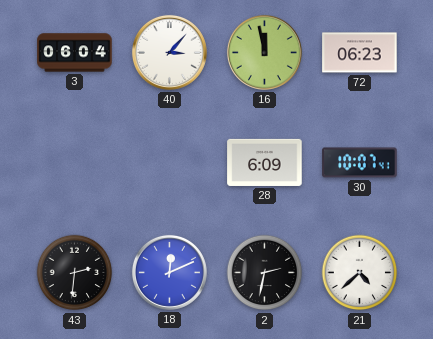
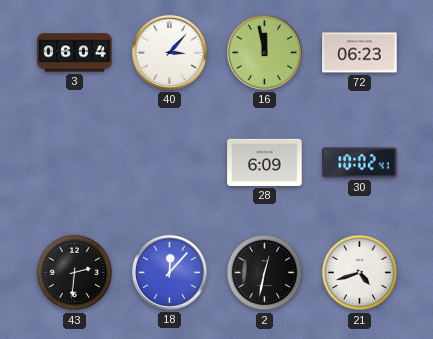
30: 10:07 -> 10:02 (360, 163)
18: 12:11 -> 12:07 (169, 272)
2: 2:32 -> 12:32 (265, 273)
21: 4:38 -> 4:42 (360, 273)
